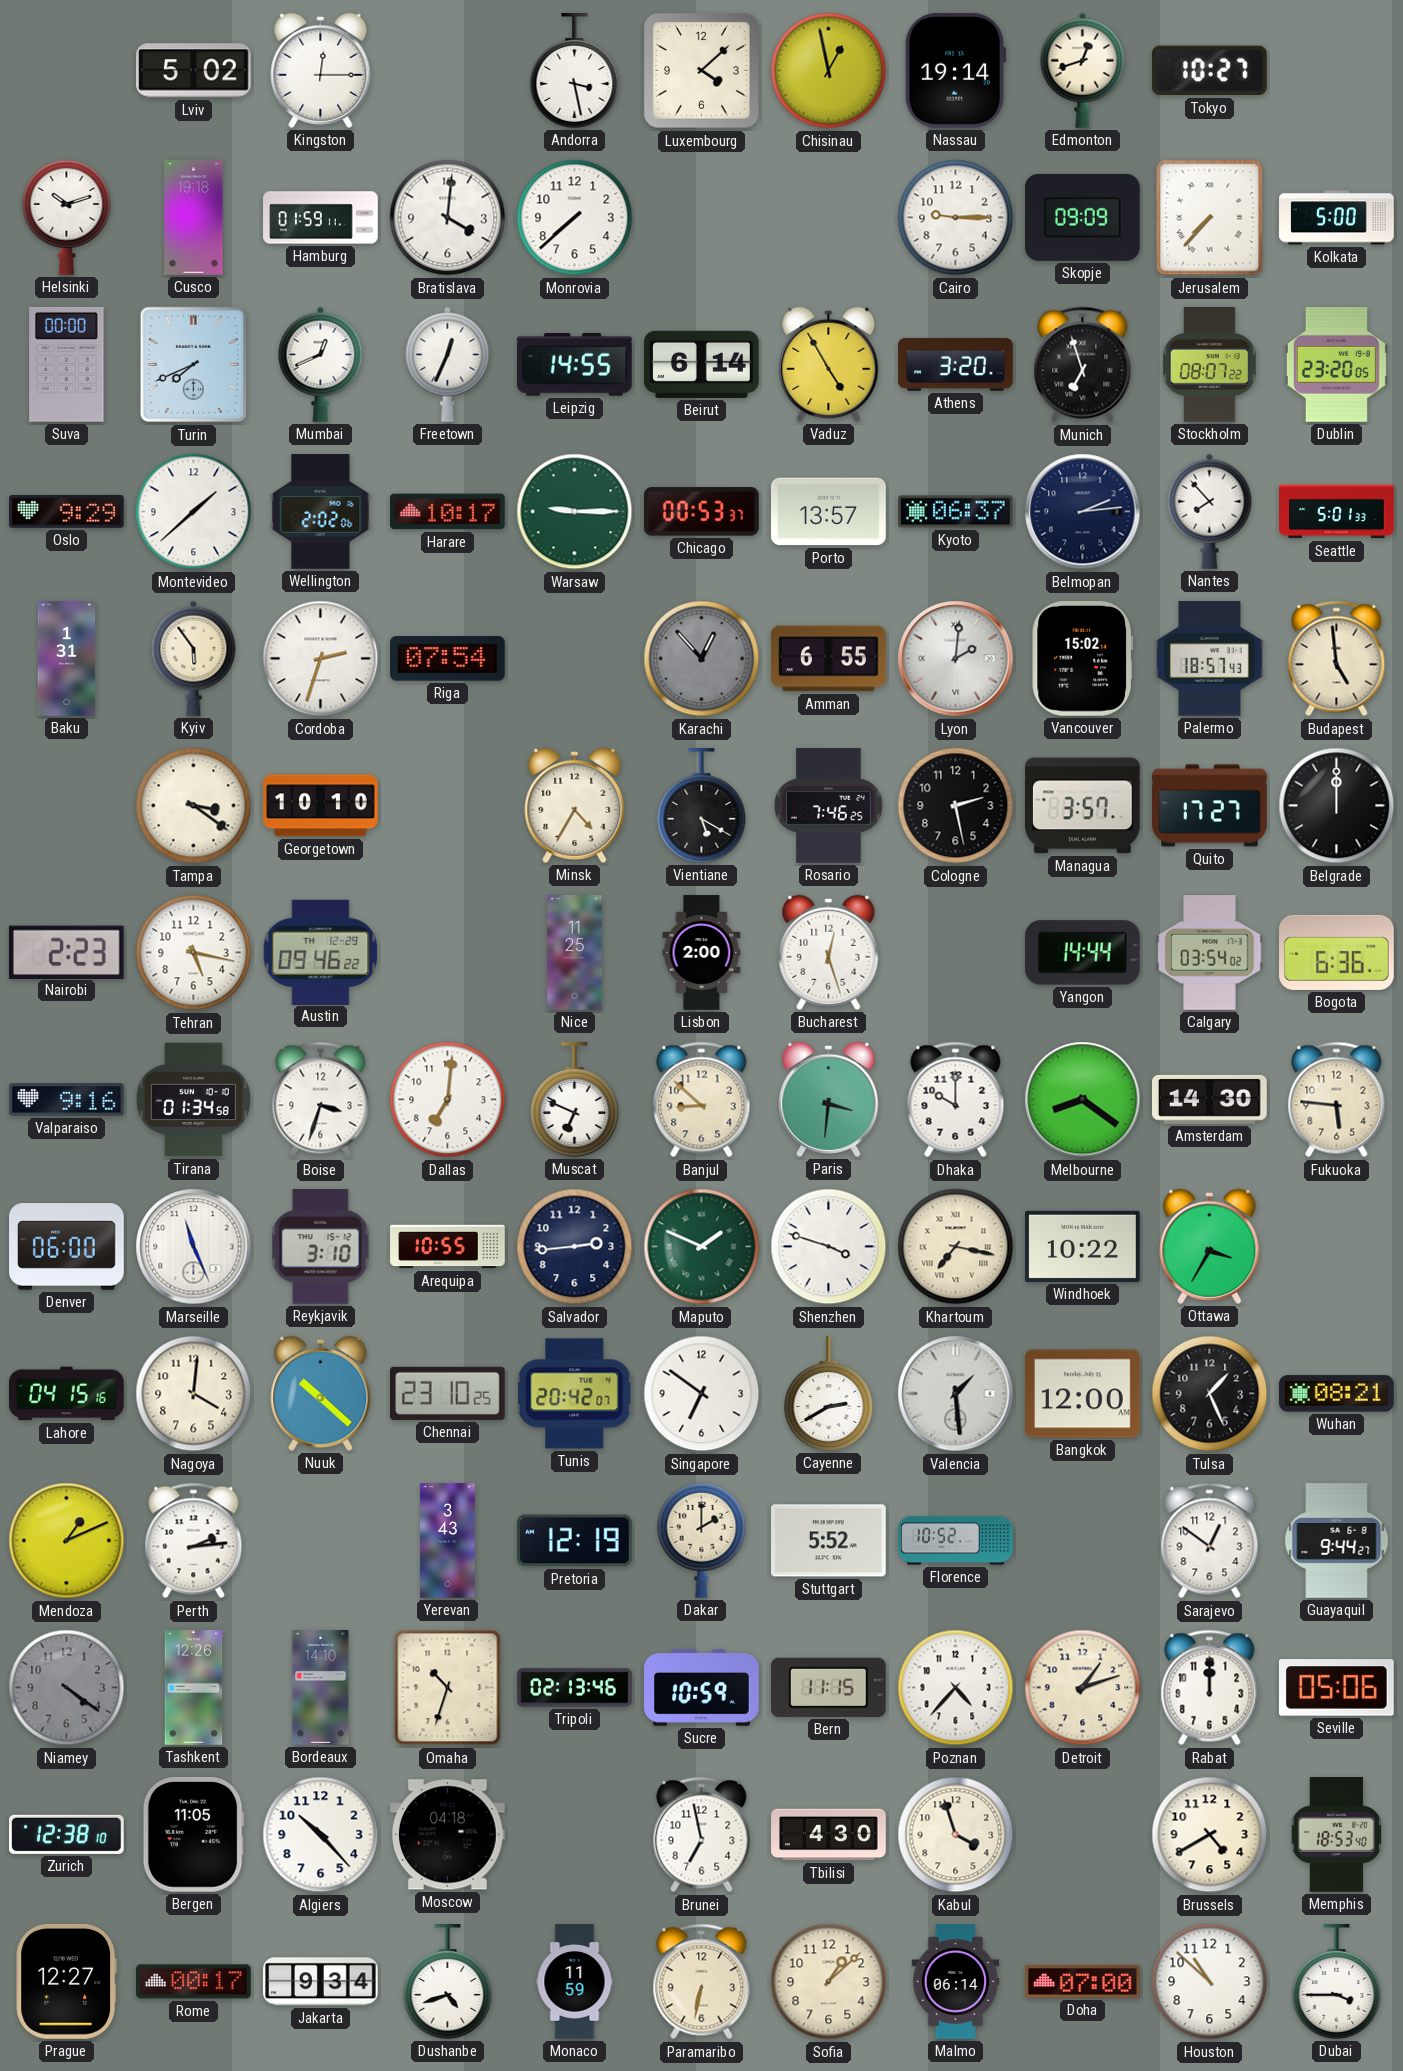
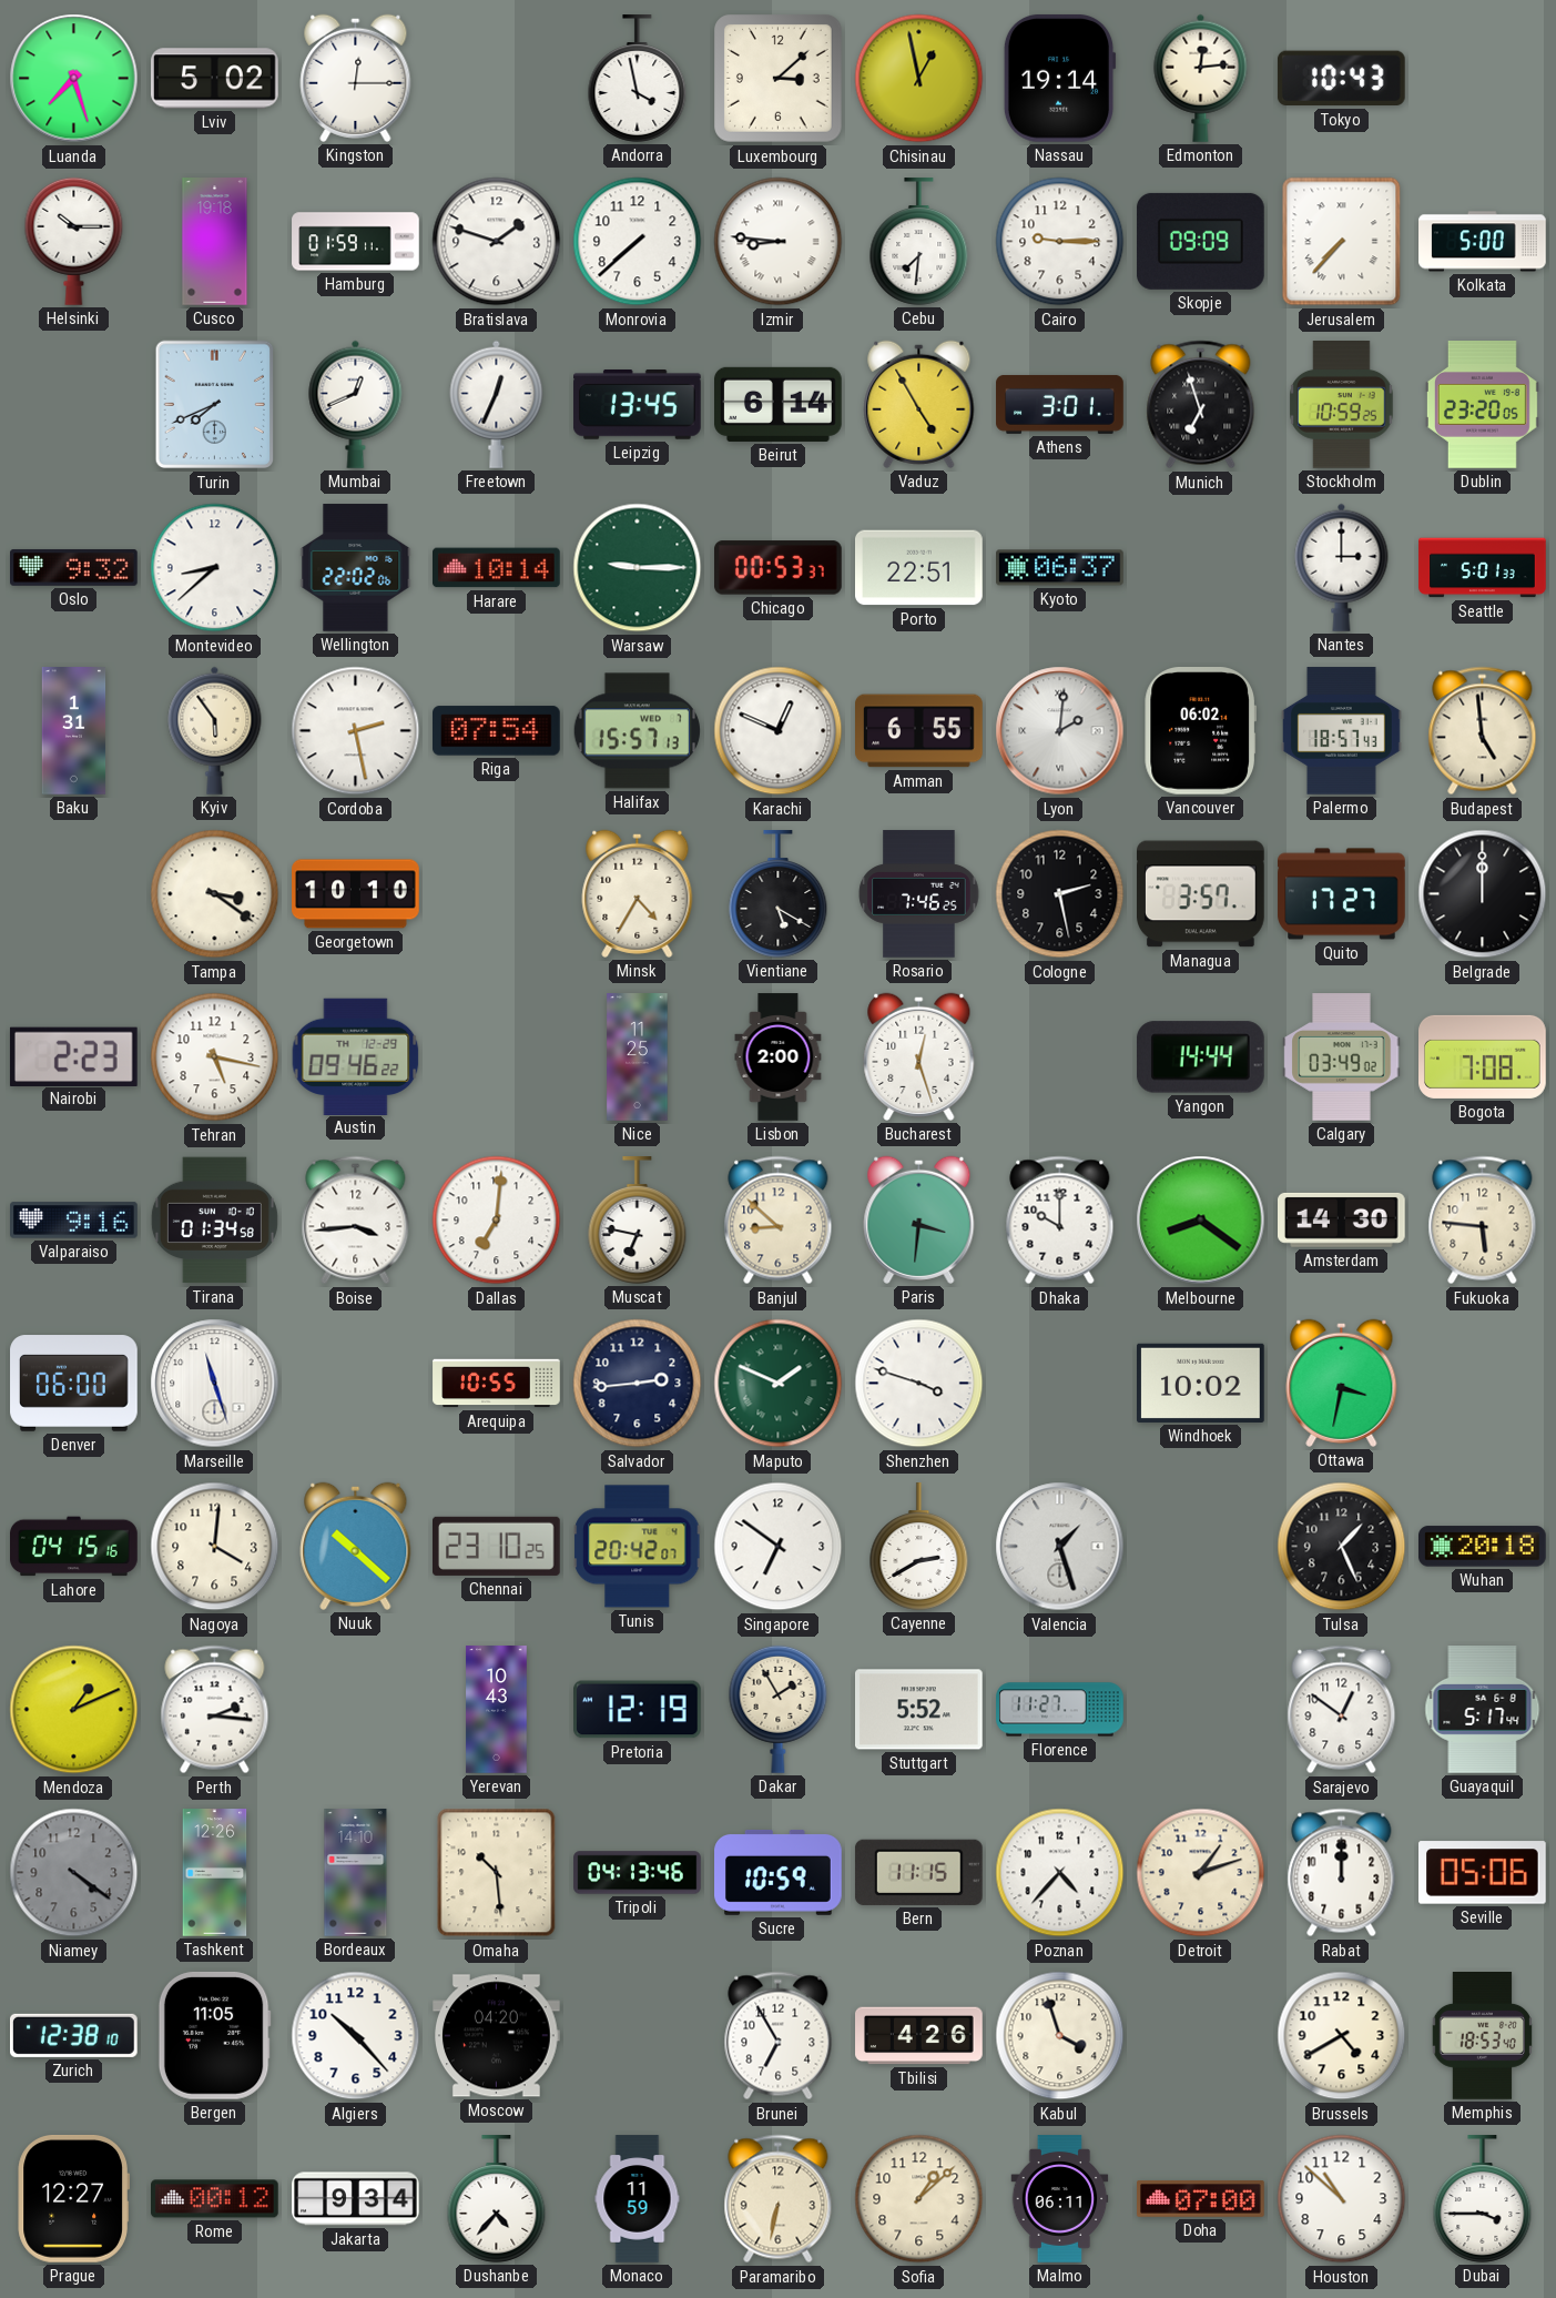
Luanda: none -> 7:27 (74, 79)
Andorra: 3:28 -> 3:58 (638, 79)
Luxembourg: 4:08 -> 3:08 (779, 79)
Edmonton: 12:42 -> 12:14 (1201, 78)
Tokyo: 10:27 -> 10:43 (1341, 79)
Helsinki: 10:12 -> 10:15 (74, 241)
Bratislava: 4:01 -> 1:48 (497, 242)
Izmir: none -> 8:46 (779, 242)
Cebu: none -> 7:31 (919, 242)
Suva: 00:00 -> none (67, 364)
Leipzig: 14:55 -> 13:45 (638, 405)
Athens: 3:20 -> 3:01 (1060, 404)
Stockholm: 08:07 -> 10:59 (1342, 405)
Oslo: 9:29 -> 9:32 (74, 567)
Montevideo: 1:38 -> 8:38 (215, 568)
Wellington: 2:02 -> 22:02 (356, 568)
Harare: 10:17 -> 10:14 (497, 568)
Porto: 13:57 -> 22:51 (919, 568)
Belmopan: 2:14 -> none (1083, 512)
Nantes: 7:53 -> 3:00 (1342, 567)
Cordoba: 2:33 -> 2:28 (356, 731)
Halifax: none -> 15:57 (638, 731)
Karachi: 12:53 -> 12:49 (779, 731)
Karachi dial: grey -> white (779, 731)
Vancouver: 15:02 -> 06:02 (1200, 731)
Calgary: 03:54 -> 03:49 (1342, 1057)
Bogota: 6:36 -> 7:08 (1483, 1056)
Boise: 3:33 -> 3:44 (356, 1221)
Muscat: 6:49 -> 6:47 (638, 1221)
Marseille: 11:26 -> 11:27 (215, 1384)
Reykjavik: 3:10 -> none (321, 1247)
Khartoum: 7:17 -> none (956, 1247)
Windhoek: 10:22 -> 10:02 (1201, 1383)
Ottawa: 3:35 -> 3:32 (1342, 1383)
Valencia: 1:29 -> 1:27 (1060, 1547)
Bangkok: 12:00 -> none (1083, 1394)
Wuhan: 08:21 -> 20:18 (1483, 1547)
Perth: 2:14 -> 2:16 (215, 1710)
Yerevan: 3:43 -> 10:43 (497, 1710)
Dakar: 2:00 -> 1:55 (779, 1709)
Florence: 10:52 -> 11:27 (1060, 1710)
Guayaquil: 9:44 -> 5:17 (1483, 1710)
Omaha: 10:33 -> 10:29 (497, 1873)
Tripoli: 02:13 -> 04:13 (638, 1873)
Moscow: 04:18 -> 04:20 (497, 2036)
Brunei: 6:58 -> 6:55 (779, 2036)
Tbilisi: 4:30 -> 4:26 (919, 2036)
Rome: 00:17 -> 00:12 (215, 2199)
Dushanbe: 4:42 -> 4:37 (497, 2199)
Malmo: 06:14 -> 06:11 (1060, 2199)
